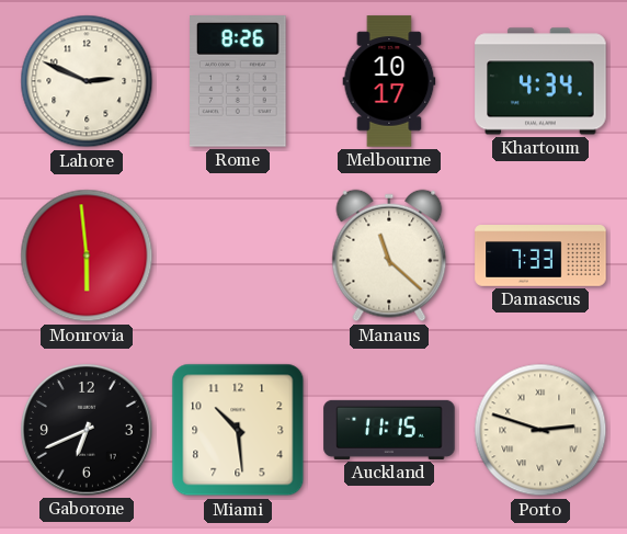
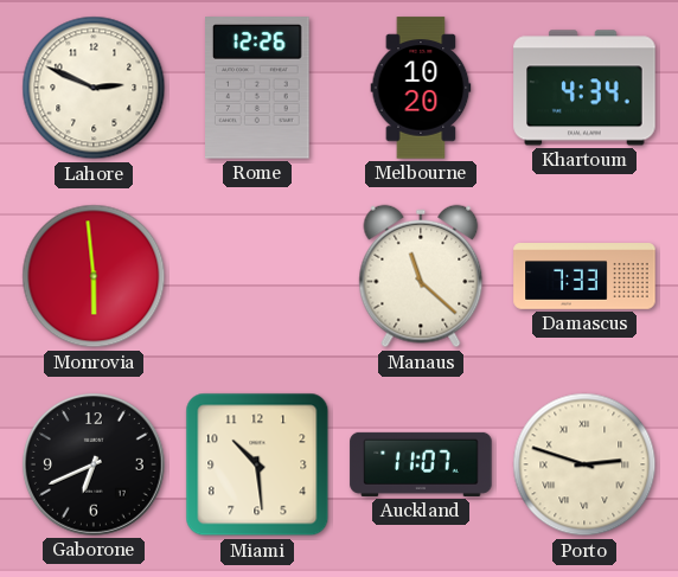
Rome: 8:26 -> 12:26 (258, 88)
Melbourne: 10:17 -> 10:20 (421, 88)
Auckland: 11:15 -> 11:07 (421, 464)
